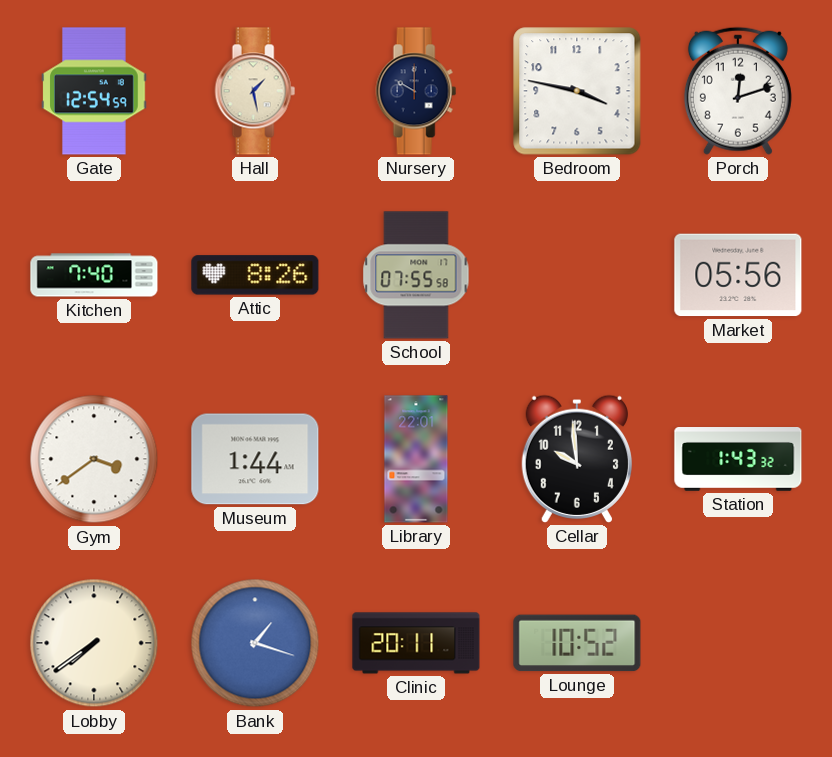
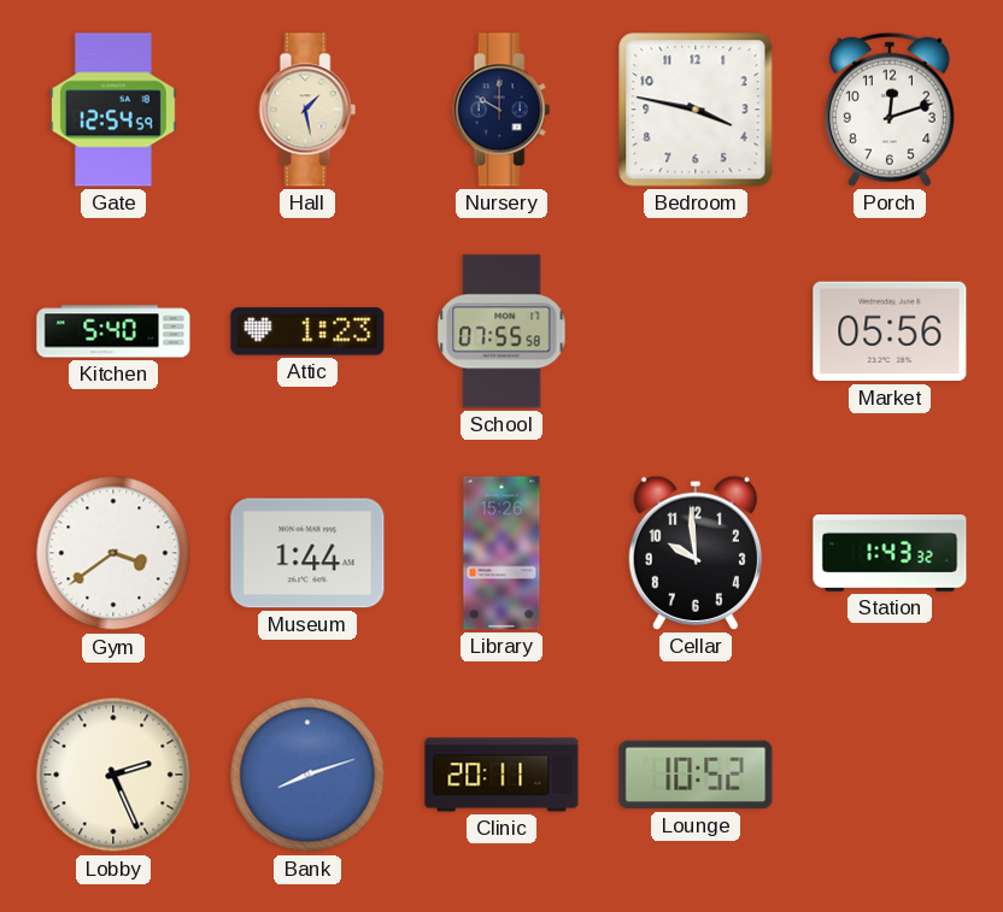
Kitchen: 7:40 -> 5:40 (113, 331)
Attic: 8:26 -> 1:23 (307, 331)
Library: 22:01 -> 15:26 (502, 553)
Lobby: 7:39 -> 2:26 (113, 775)
Bank: 1:18 -> 8:12 (307, 775)
